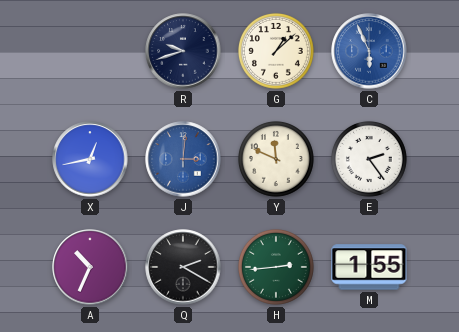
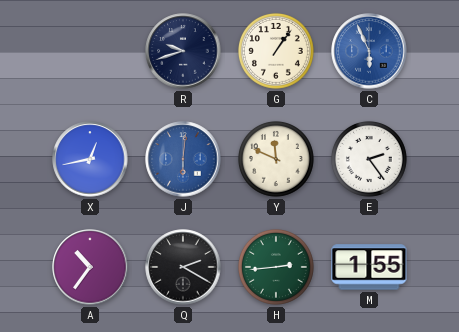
G: 1:08 -> 1:06 (276, 51)
J: 3:01 -> 6:01 (183, 159)
A: 10:34 -> 10:36 (90, 267)
